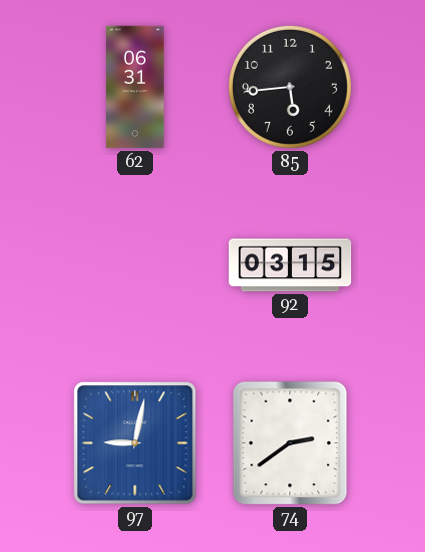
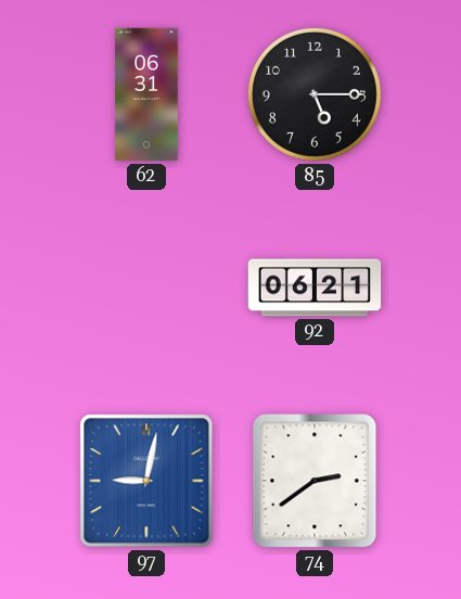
85: 5:44 -> 5:15 (315, 94)
92: 03:15 -> 06:21 (315, 288)
